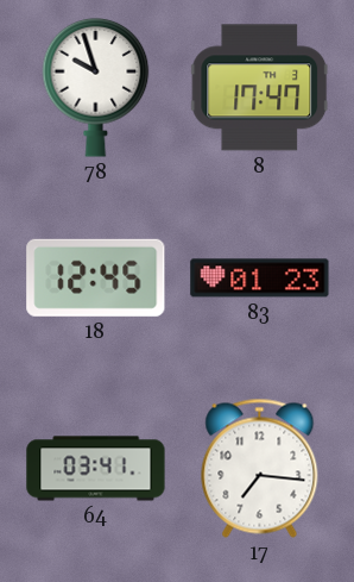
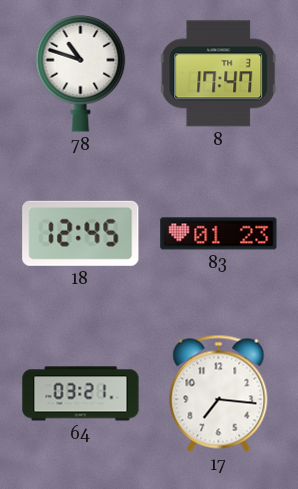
78: 9:57 -> 10:48 (81, 74)
64: 03:41 -> 03:21 (81, 394)
